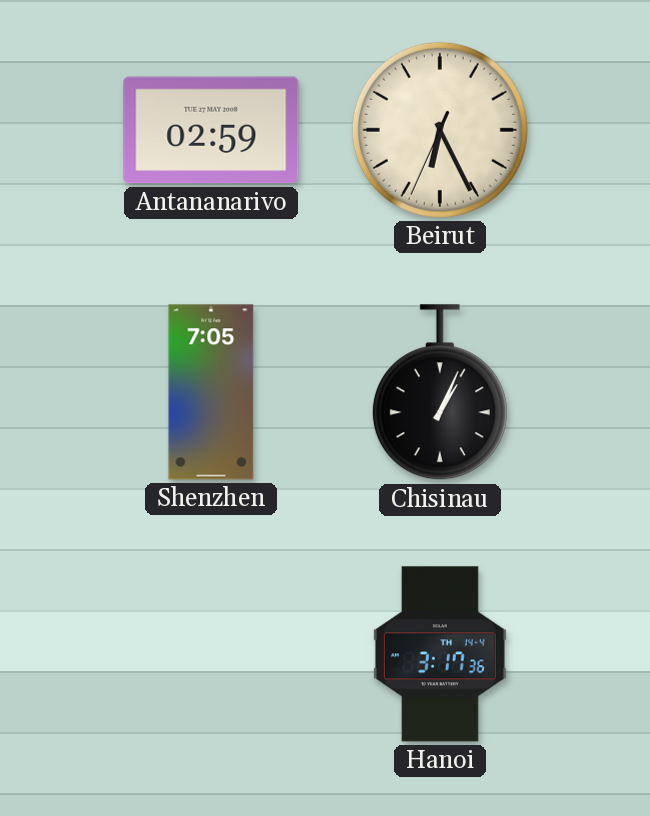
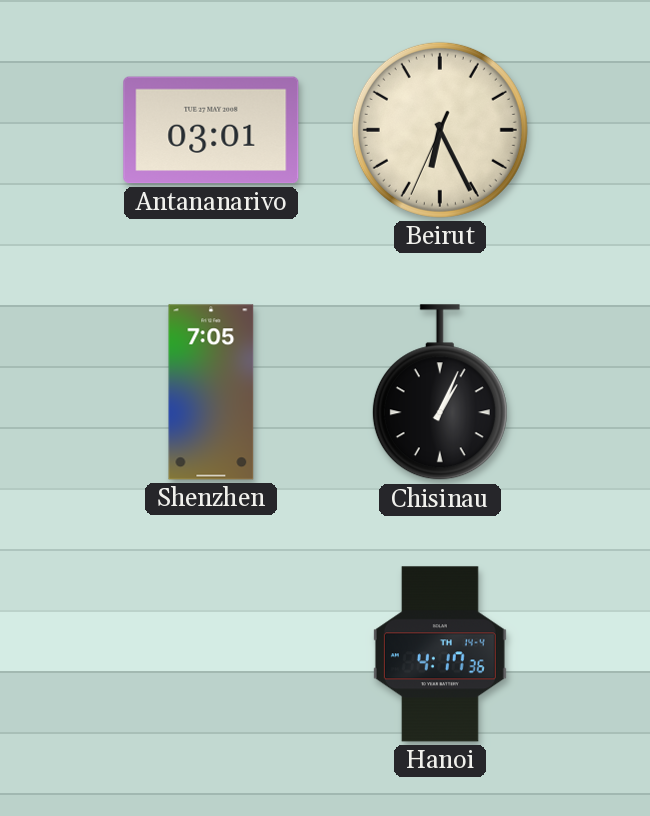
Antananarivo: 02:59 -> 03:01 (211, 130)
Hanoi: 3:17 -> 4:17 (440, 654)
